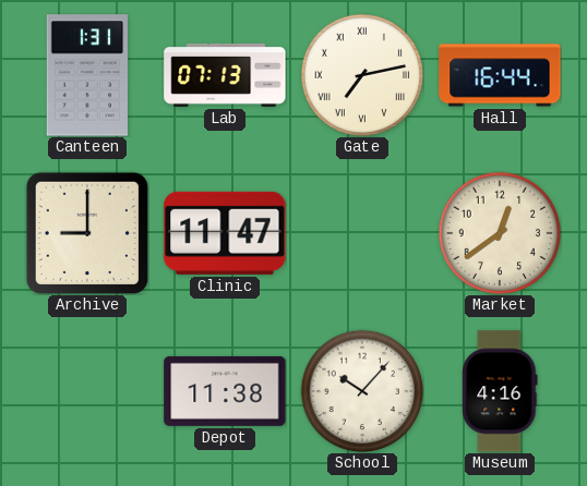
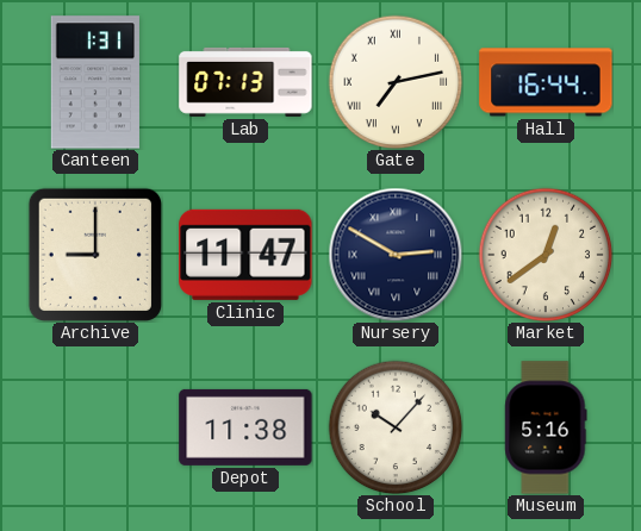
Nursery: none -> 2:50 (396, 255)
Museum: 4:16 -> 5:16 (546, 427)
